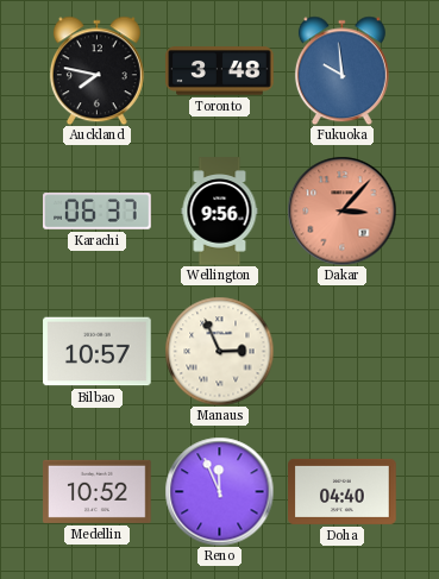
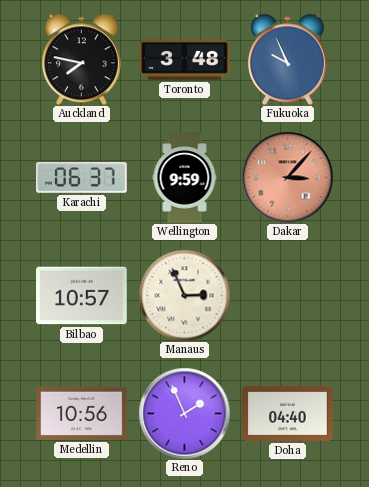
Fukuoka: 9:59 -> 9:56 (287, 59)
Wellington: 9:56 -> 9:59 (185, 178)
Medellin: 10:52 -> 10:56 (82, 413)
Reno: 11:56 -> 1:56 (184, 413)
